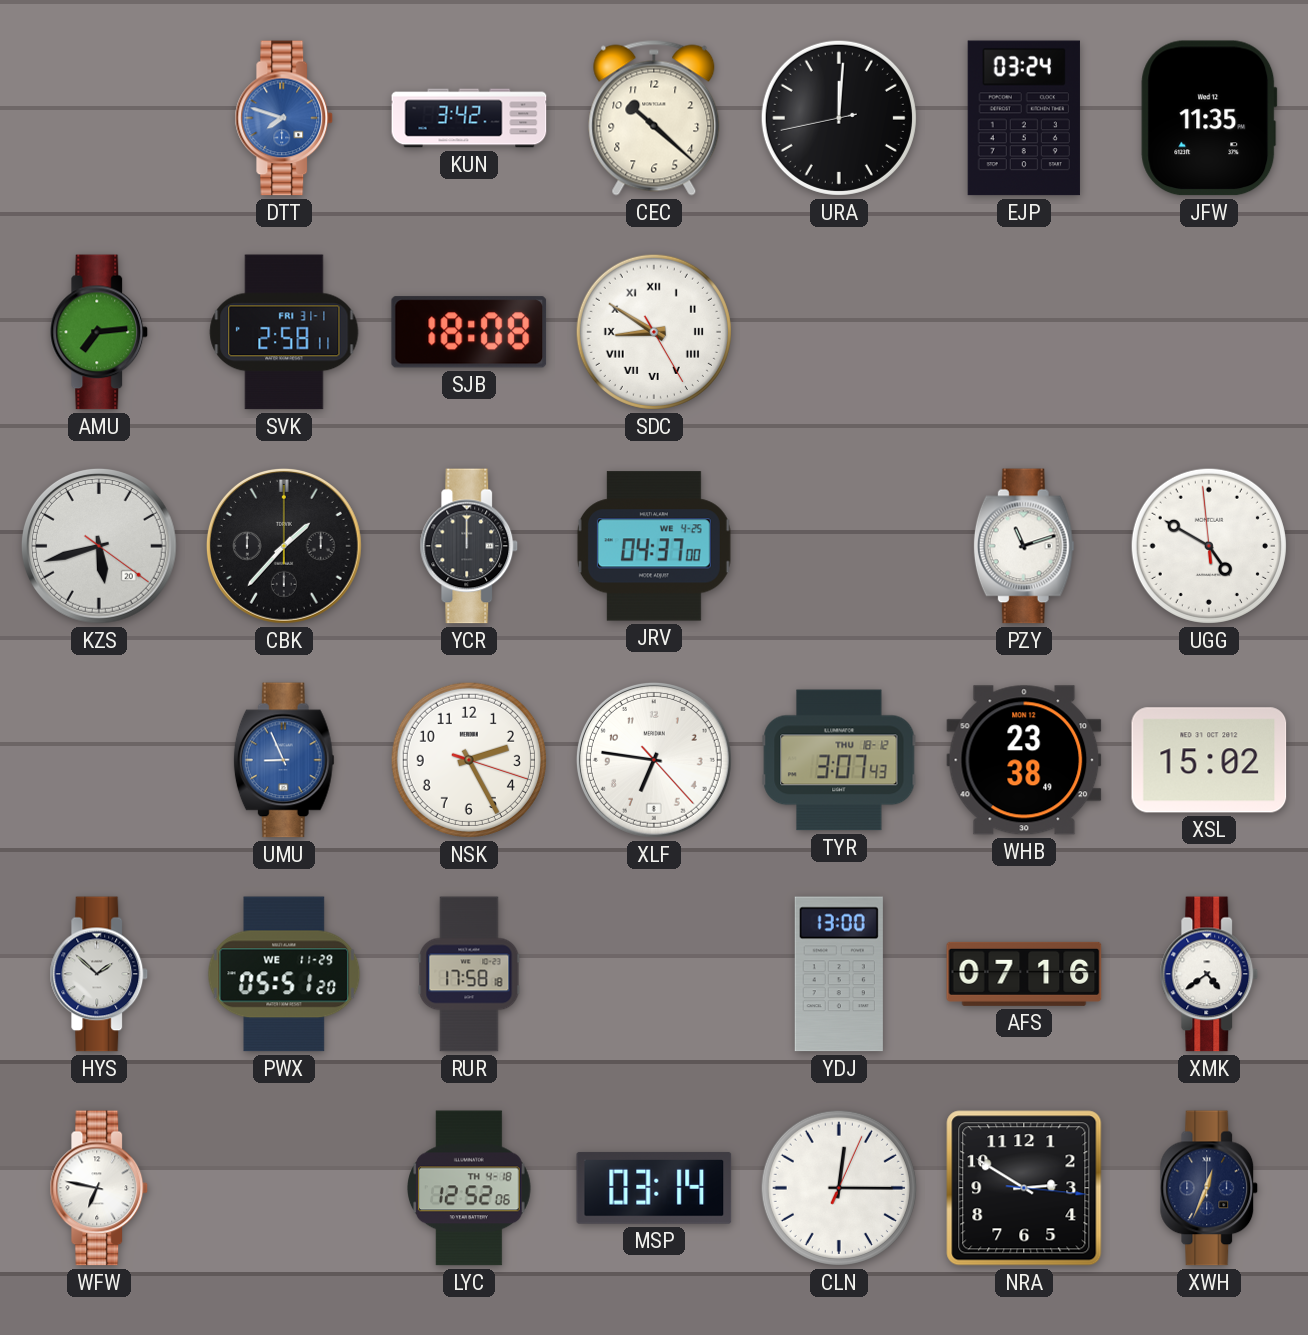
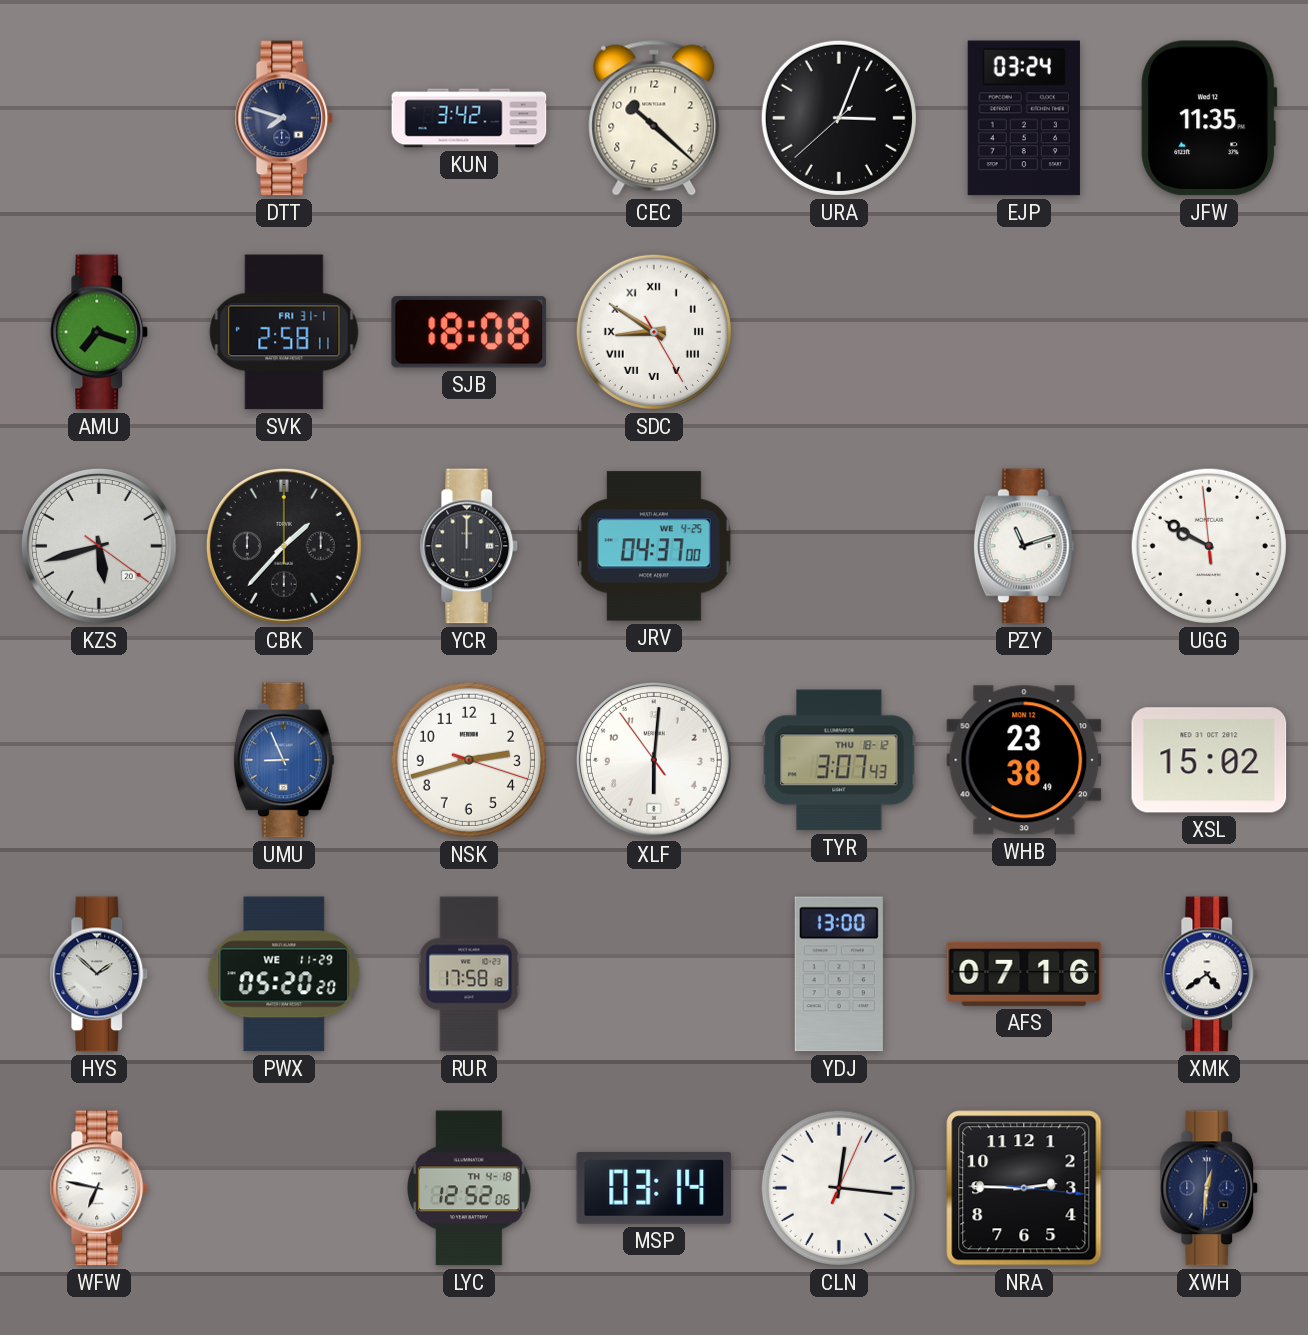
DTT dial: blue -> navy (284, 118)
URA: 12:00 -> 3:03 (839, 118)
AMU: 7:14 -> 7:18 (99, 332)
UGG: 4:49 -> 9:49 (1209, 546)
NSK: 2:25 -> 2:42 (469, 760)
XLF: 6:46 -> 6:00 (654, 760)
PWX: 05:51 -> 05:20 (284, 974)
CLN: 12:15 -> 12:16 (839, 1188)
NRA: 2:50 -> 2:45 (1024, 1188)
XWH: 12:34 -> 12:31 (1209, 1188)
